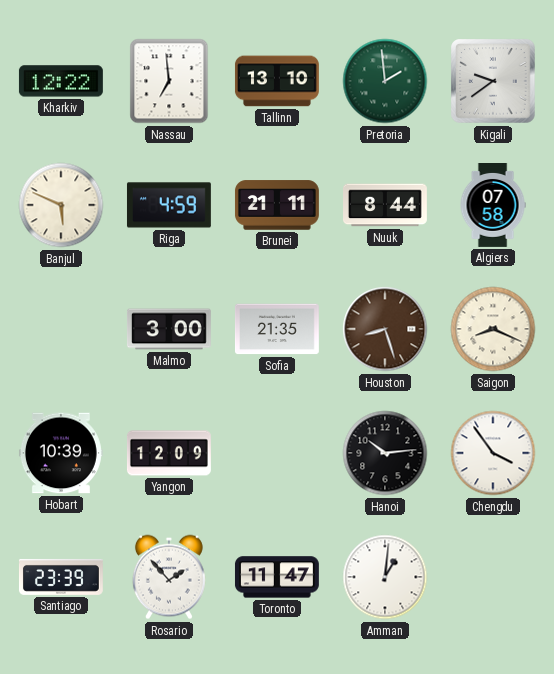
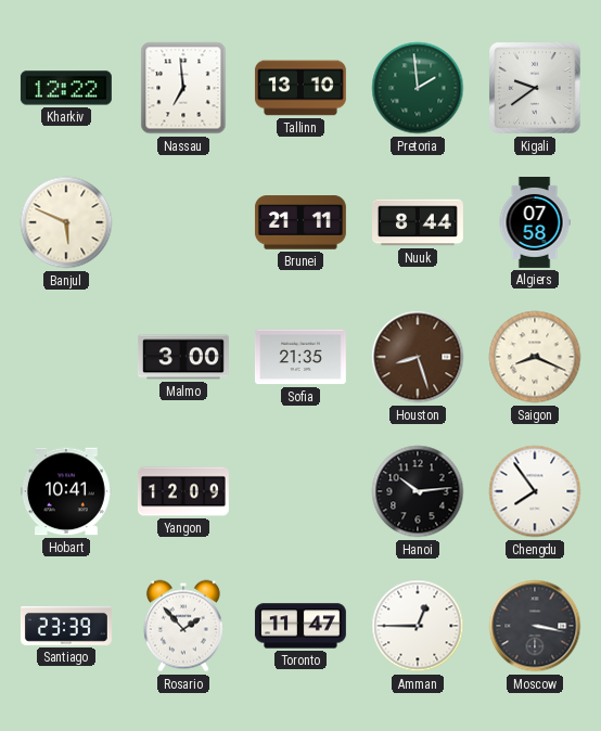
Riga: 4:59 -> none (169, 205)
Hobart: 10:39 -> 10:41 (66, 491)
Chengdu: 3:54 -> 7:54 (535, 491)
Amman: 1:01 -> 12:45 (418, 626)
Moscow: none -> 3:17 (535, 626)
